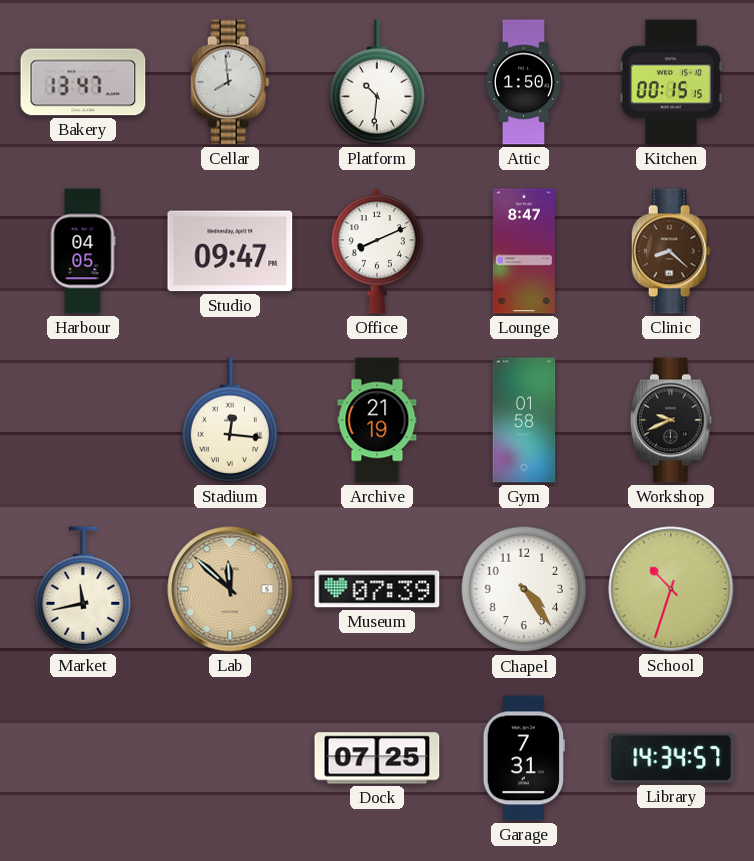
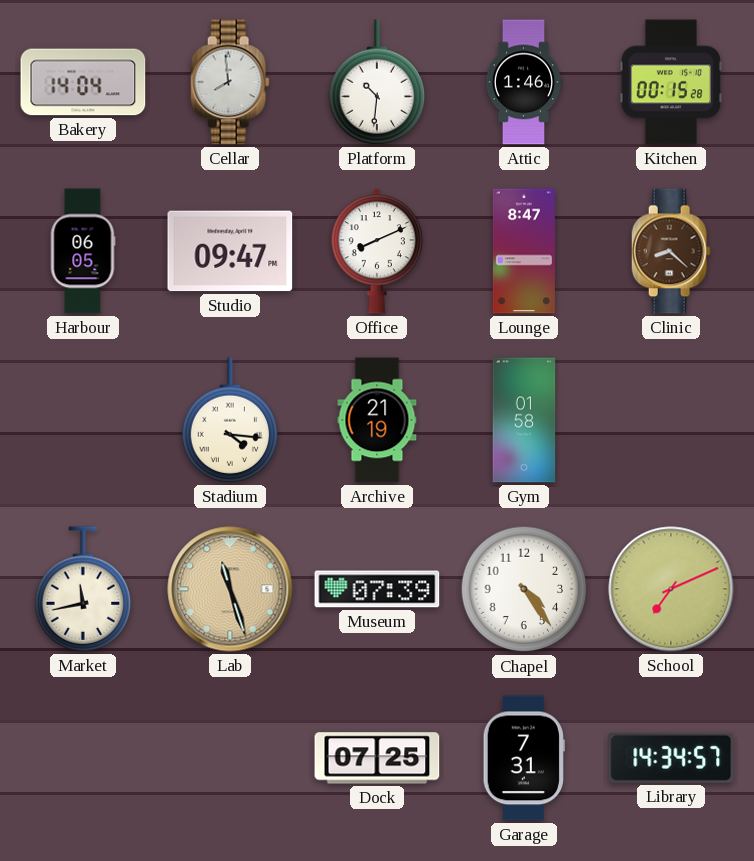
Bakery: 13:47 -> 14:04 (83, 82)
Attic: 1:50 -> 1:46 (524, 82)
Kitchen: 00:15:15 -> 00:15:28 (671, 82)
Harbour: 04:05 -> 06:05 (83, 251)
Stadium: 12:16 -> 4:16 (230, 420)
Workshop: 9:41 -> none (672, 420)
Lab: 11:52 -> 11:27 (230, 589)
School: 10:33 -> 7:11 (671, 589)
